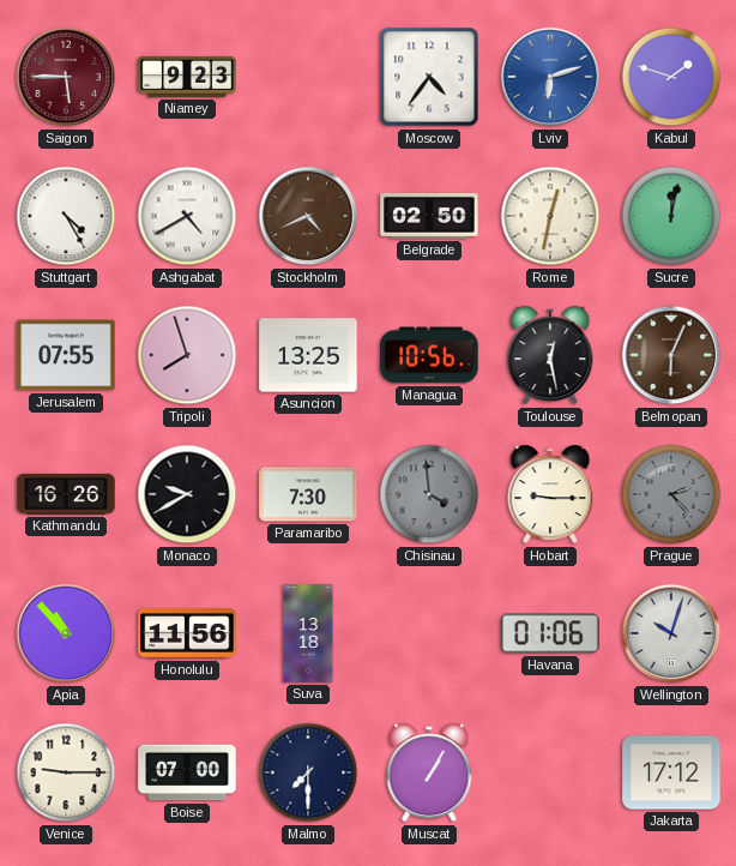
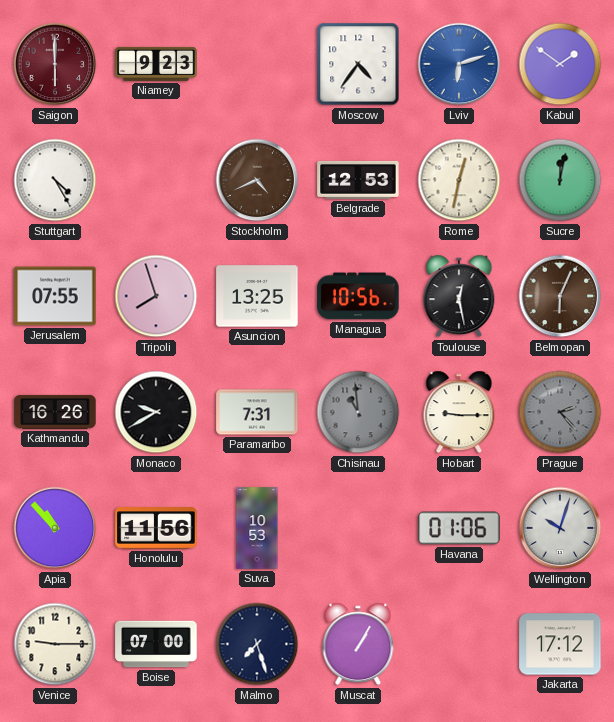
Saigon: 5:45 -> 6:00 (55, 64)
Kabul: 1:48 -> 1:51 (560, 64)
Ashgabat: 4:40 -> none (187, 216)
Belgrade: 02:50 -> 12:53 (358, 180)
Paramaribo: 7:30 -> 7:31 (257, 412)
Chisinau: 3:59 -> 10:59 (358, 412)
Suva: 13:18 -> 10:53 (257, 528)
Malmo: 7:30 -> 7:27 (257, 644)
